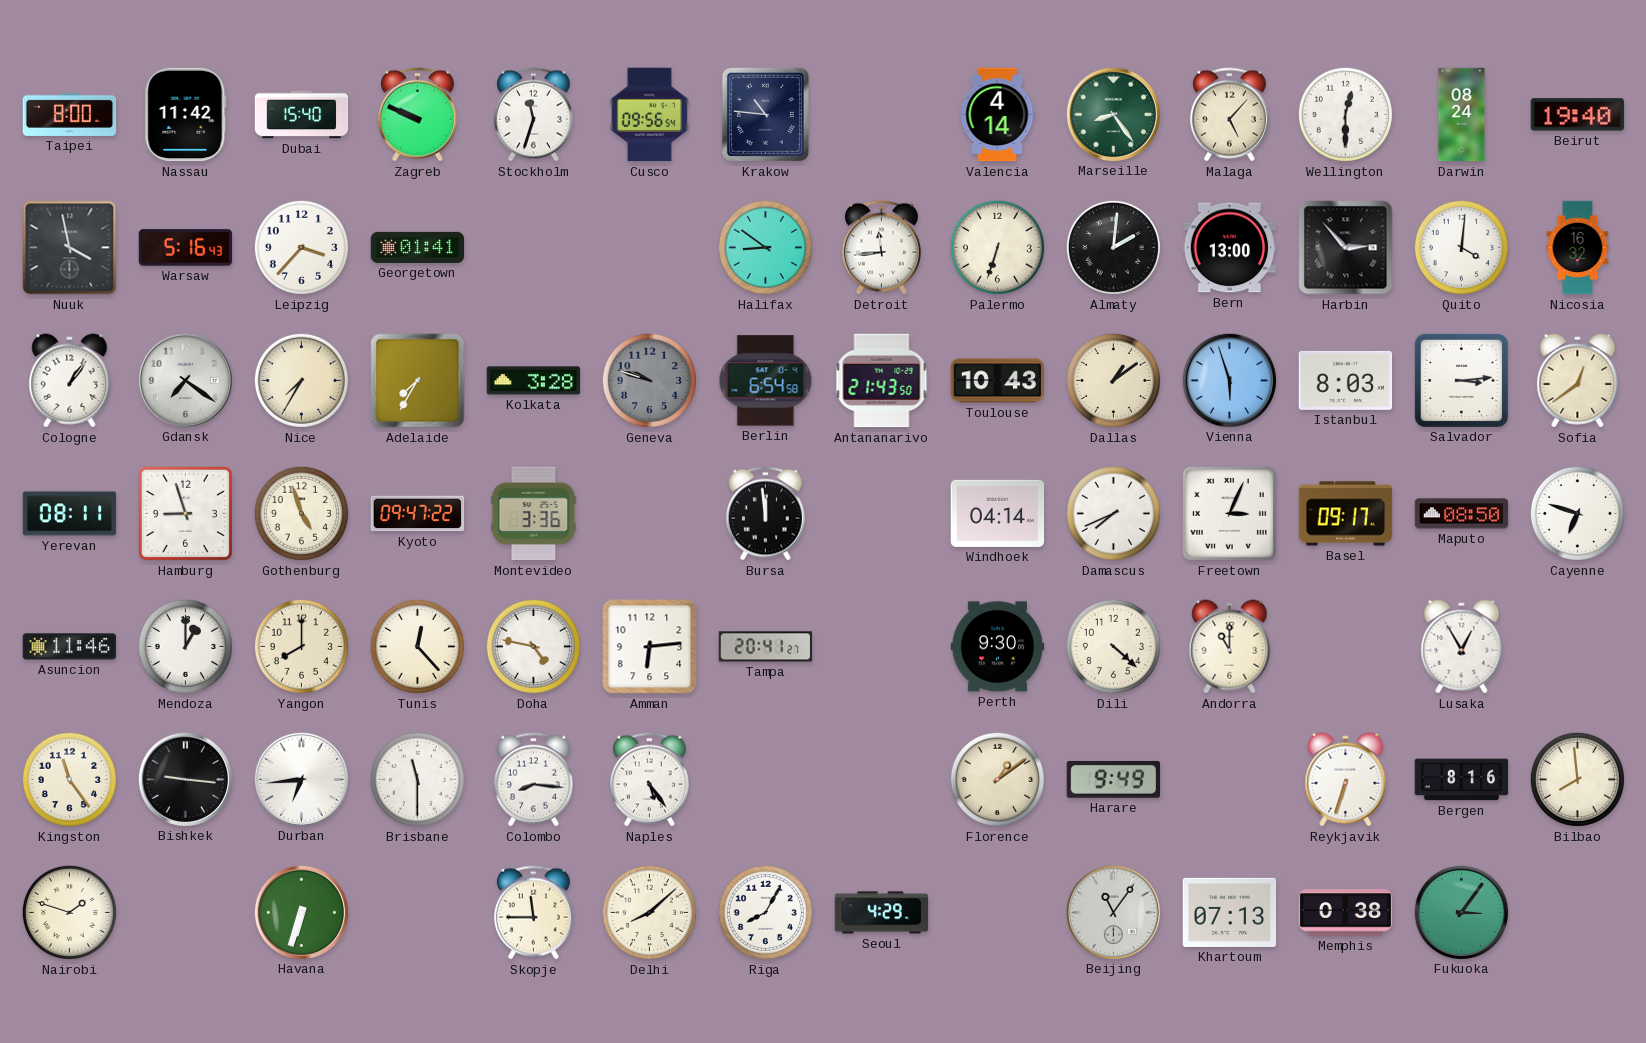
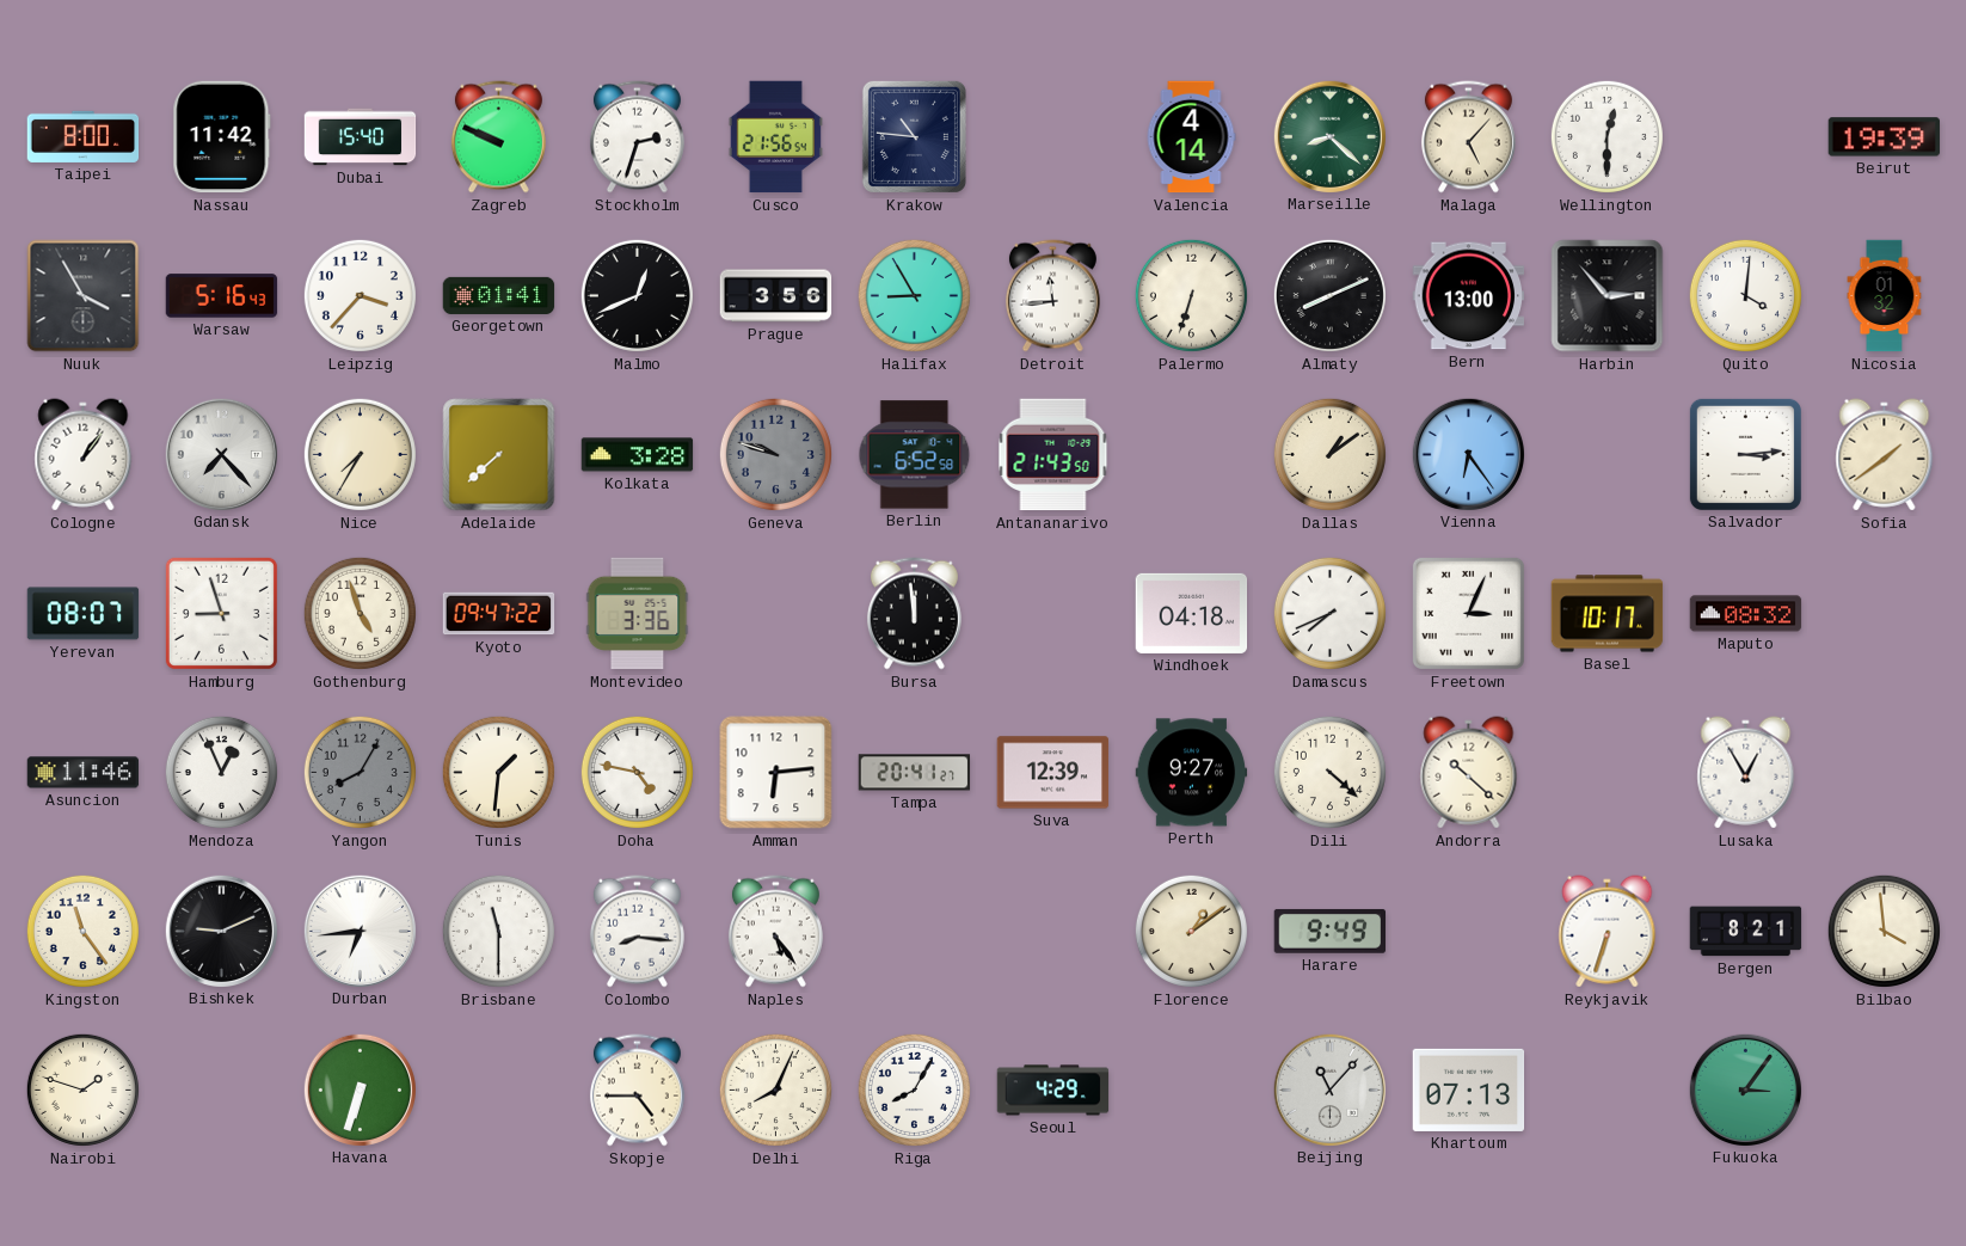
Stockholm: 11:33 -> 2:33 (637, 137)
Cusco: 09:56 -> 21:56 (775, 137)
Marseille: 8:24 -> 8:22 (1329, 136)
Darwin: 08:24 -> none (1462, 115)
Beirut: 19:40 -> 19:39 (1885, 137)
Nuuk: 3:58 -> 3:55 (84, 296)
Malmo: none -> 12:41 (637, 295)
Prague: none -> 3:56 (776, 296)
Halifax: 8:51 -> 8:55 (914, 295)
Almaty: 2:01 -> 8:11 (1329, 295)
Nicosia: 16:32 -> 01:32 (1885, 296)
Gdansk: 7:21 -> 7:23 (221, 454)
Adelaide: 7:35 -> 7:38 (499, 455)
Berlin: 6:54 -> 6:52 (915, 455)
Toulouse: 10:43 -> none (998, 381)
Vienna: 5:57 -> 6:24 (1468, 454)
Istanbul: 8:03 -> none (1346, 380)
Sofia: 12:39 -> 1:39 (1885, 455)
Yerevan: 08:11 -> 08:07 (84, 614)
Windhoek: 04:14 -> 04:18 (1192, 613)
Basel: 09:17 -> 10:17 (1608, 614)
Maputo: 08:50 -> 08:32 (1746, 614)
Cayenne: 6:48 -> none (1577, 513)
Mendoza: 1:00 -> 12:56 (221, 772)
Yangon: 8:00 -> 8:05 (360, 772)
Yangon dial: cream -> grey (360, 772)
Tunis: 12:23 -> 1:31 (498, 772)
Suva: none -> 12:39 (1053, 773)
Perth: 9:30 -> 9:27 (1192, 773)
Andorra: 11:00 -> 10:22 (1469, 773)
Bishkek: 9:16 -> 9:11 (221, 931)
Bergen: 8:16 -> 8:21 (1746, 932)
Bilbao: 7:59 -> 3:59 (1884, 931)
Skopje: 11:45 -> 4:45 (637, 1091)
Delhi: 8:08 -> 8:04 (775, 1090)
Beijing: 11:06 -> 11:07 (1329, 1090)
Memphis: 0:38 -> none (1346, 913)
